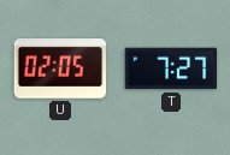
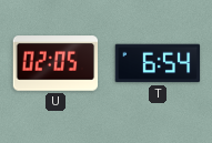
T: 7:27 -> 6:54 (158, 63)
